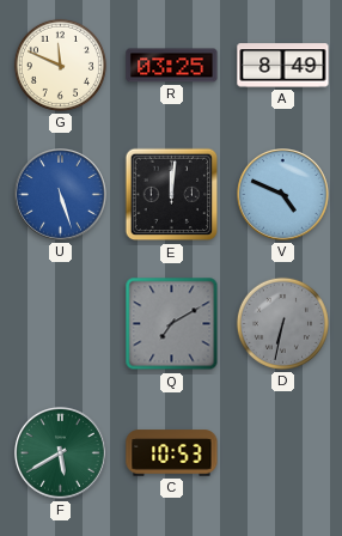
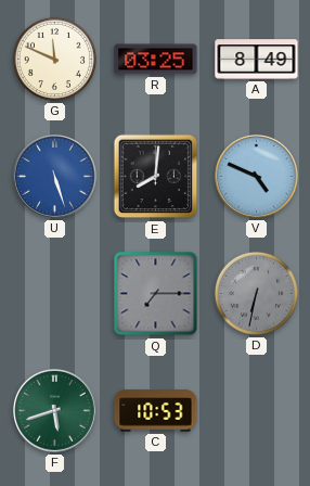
E: 12:01 -> 8:01 (156, 177)
Q: 7:10 -> 7:15 (156, 294)
F: 5:40 -> 5:42 (55, 411)
